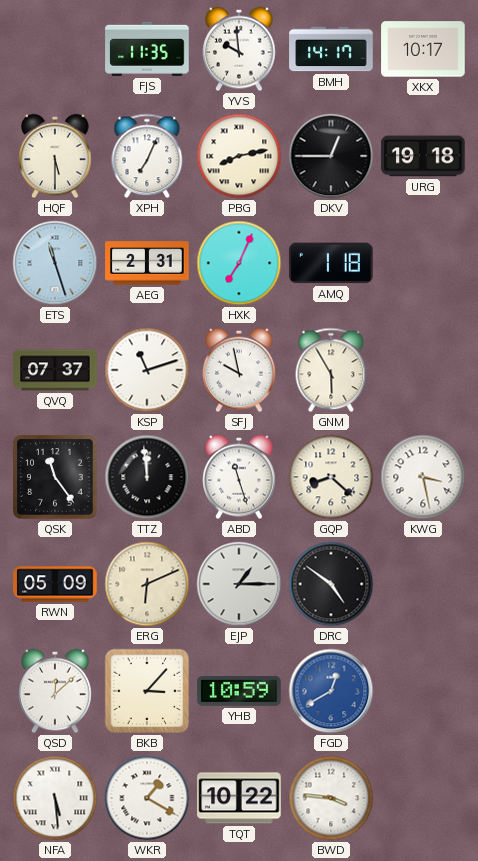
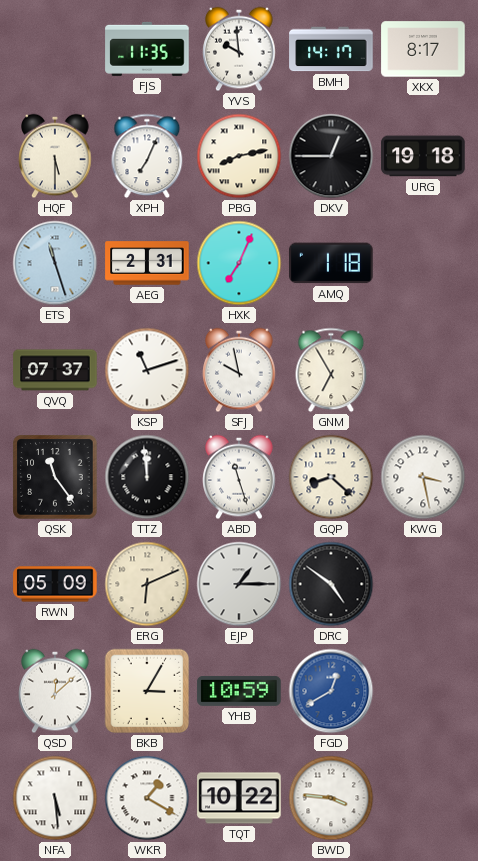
XKX: 10:17 -> 8:17 (423, 49)
GNM: 5:55 -> 6:55 (331, 370)
BKB: 3:07 -> 3:05 (147, 691)
